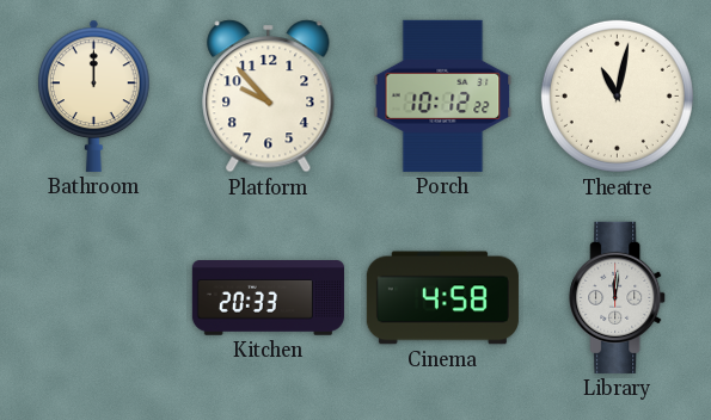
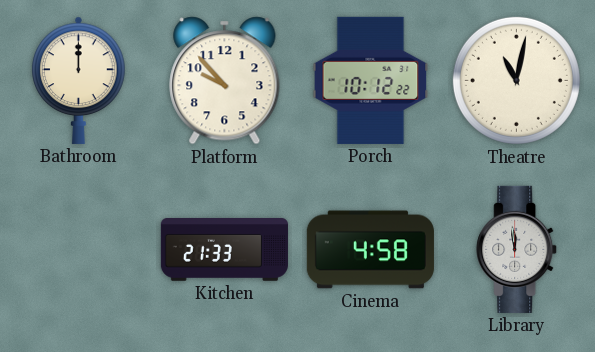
Kitchen: 20:33 -> 21:33 (224, 250)
Library: 12:01 -> 11:59 (517, 249)
